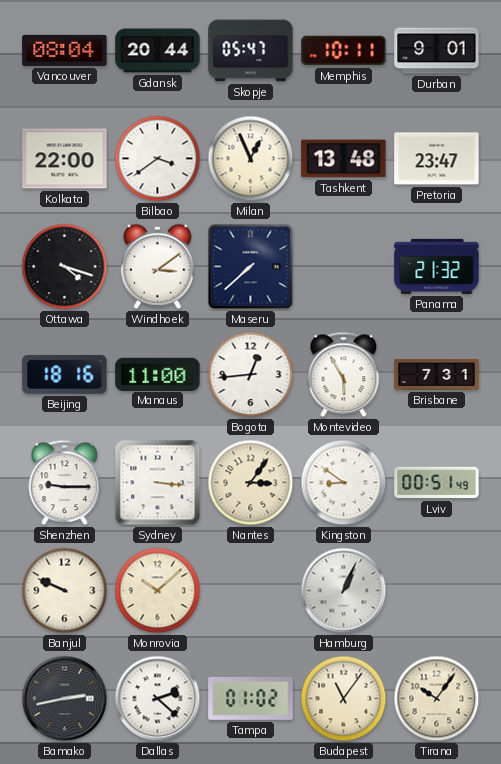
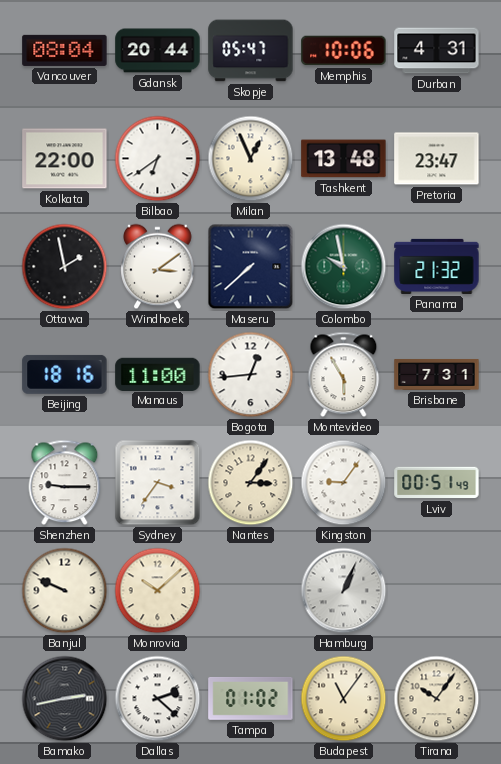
Memphis: 10:11 -> 10:06 (344, 51)
Durban: 9:01 -> 4:31 (437, 51)
Bilbao: 3:39 -> 6:39 (158, 159)
Ottawa: 4:18 -> 1:58 (65, 267)
Colombo: none -> 9:58 (344, 267)
Sydney: 3:16 -> 3:36 (158, 483)
Kingston: 8:51 -> 9:06 (344, 483)
